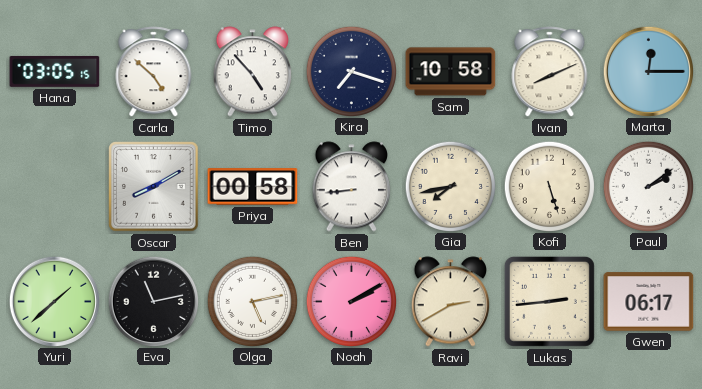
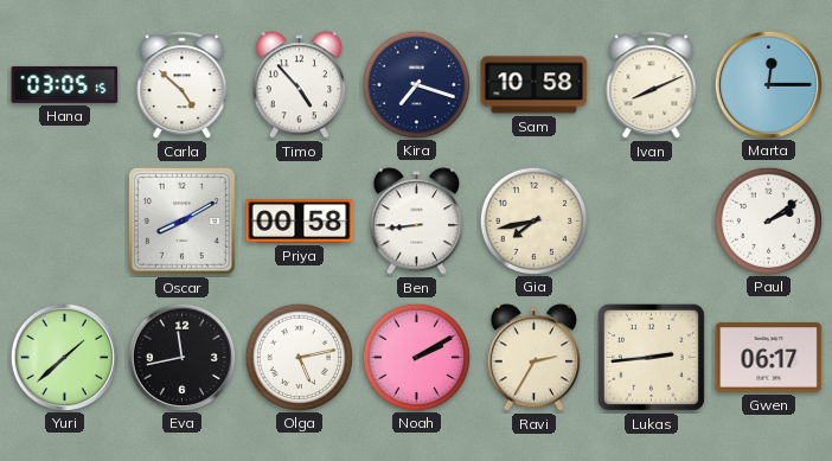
Kofi: 5:27 -> none (549, 186)
Eva: 11:13 -> 11:43 (181, 357)
Ravi: 2:40 -> 2:35 (533, 358)
